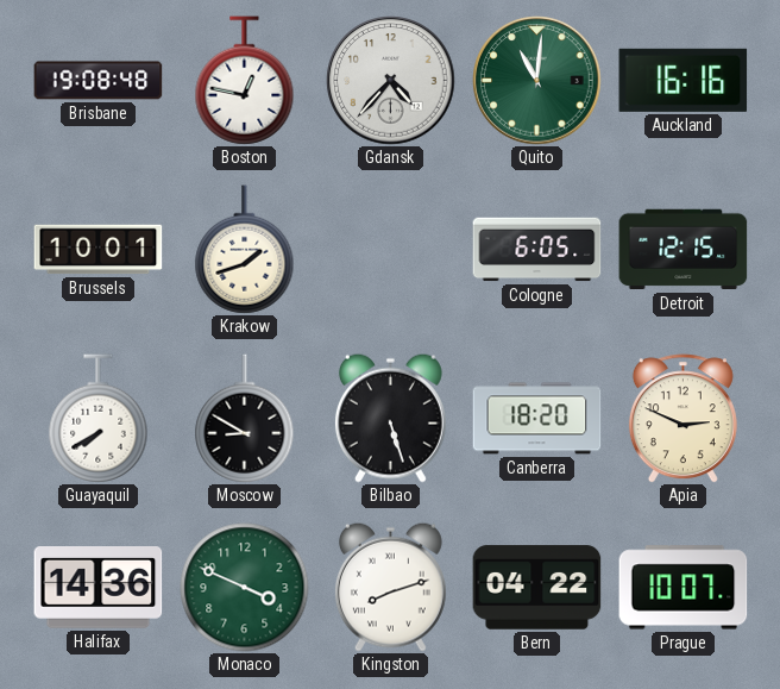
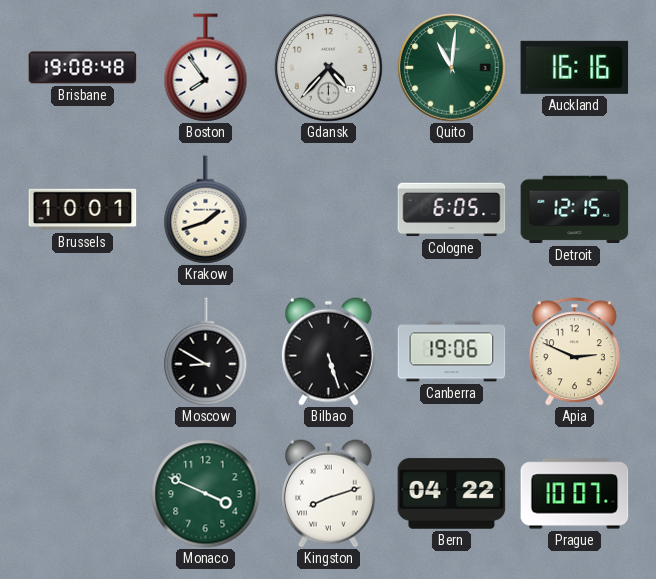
Boston: 12:47 -> 7:54 (206, 68)
Guayaquil: 7:40 -> none (99, 419)
Canberra: 18:20 -> 19:06 (452, 352)
Halifax: 14:36 -> none (99, 588)
